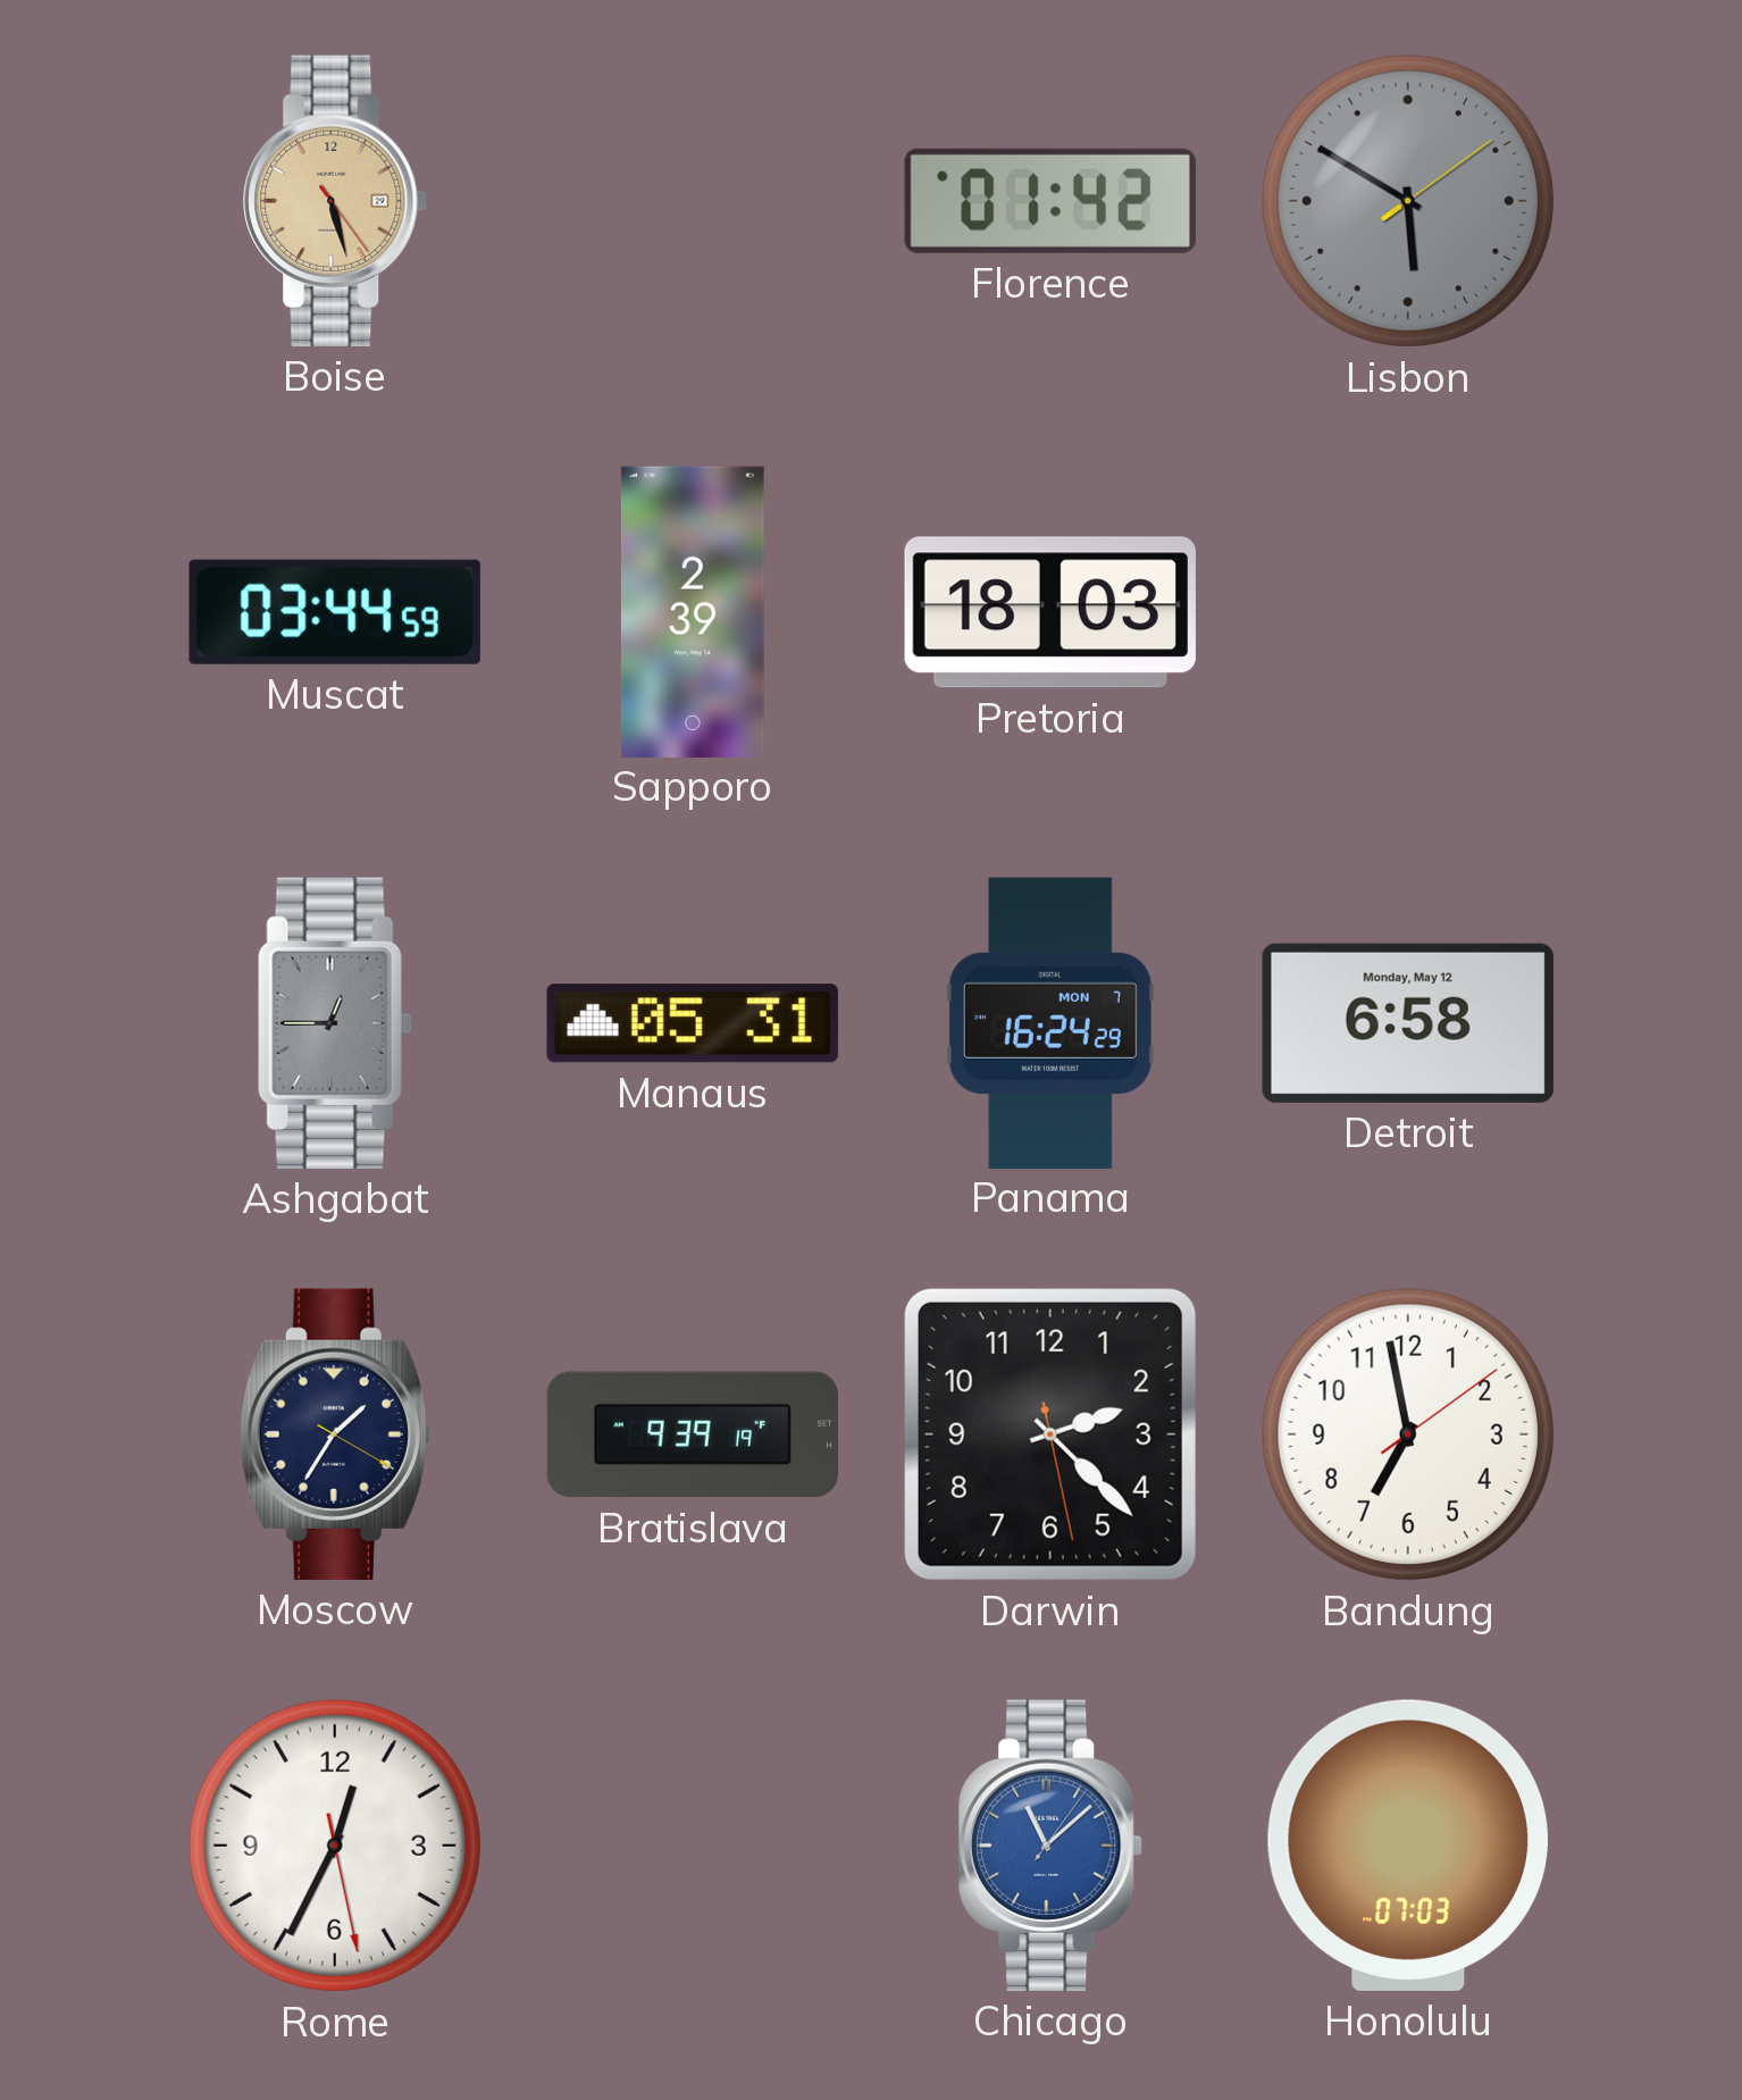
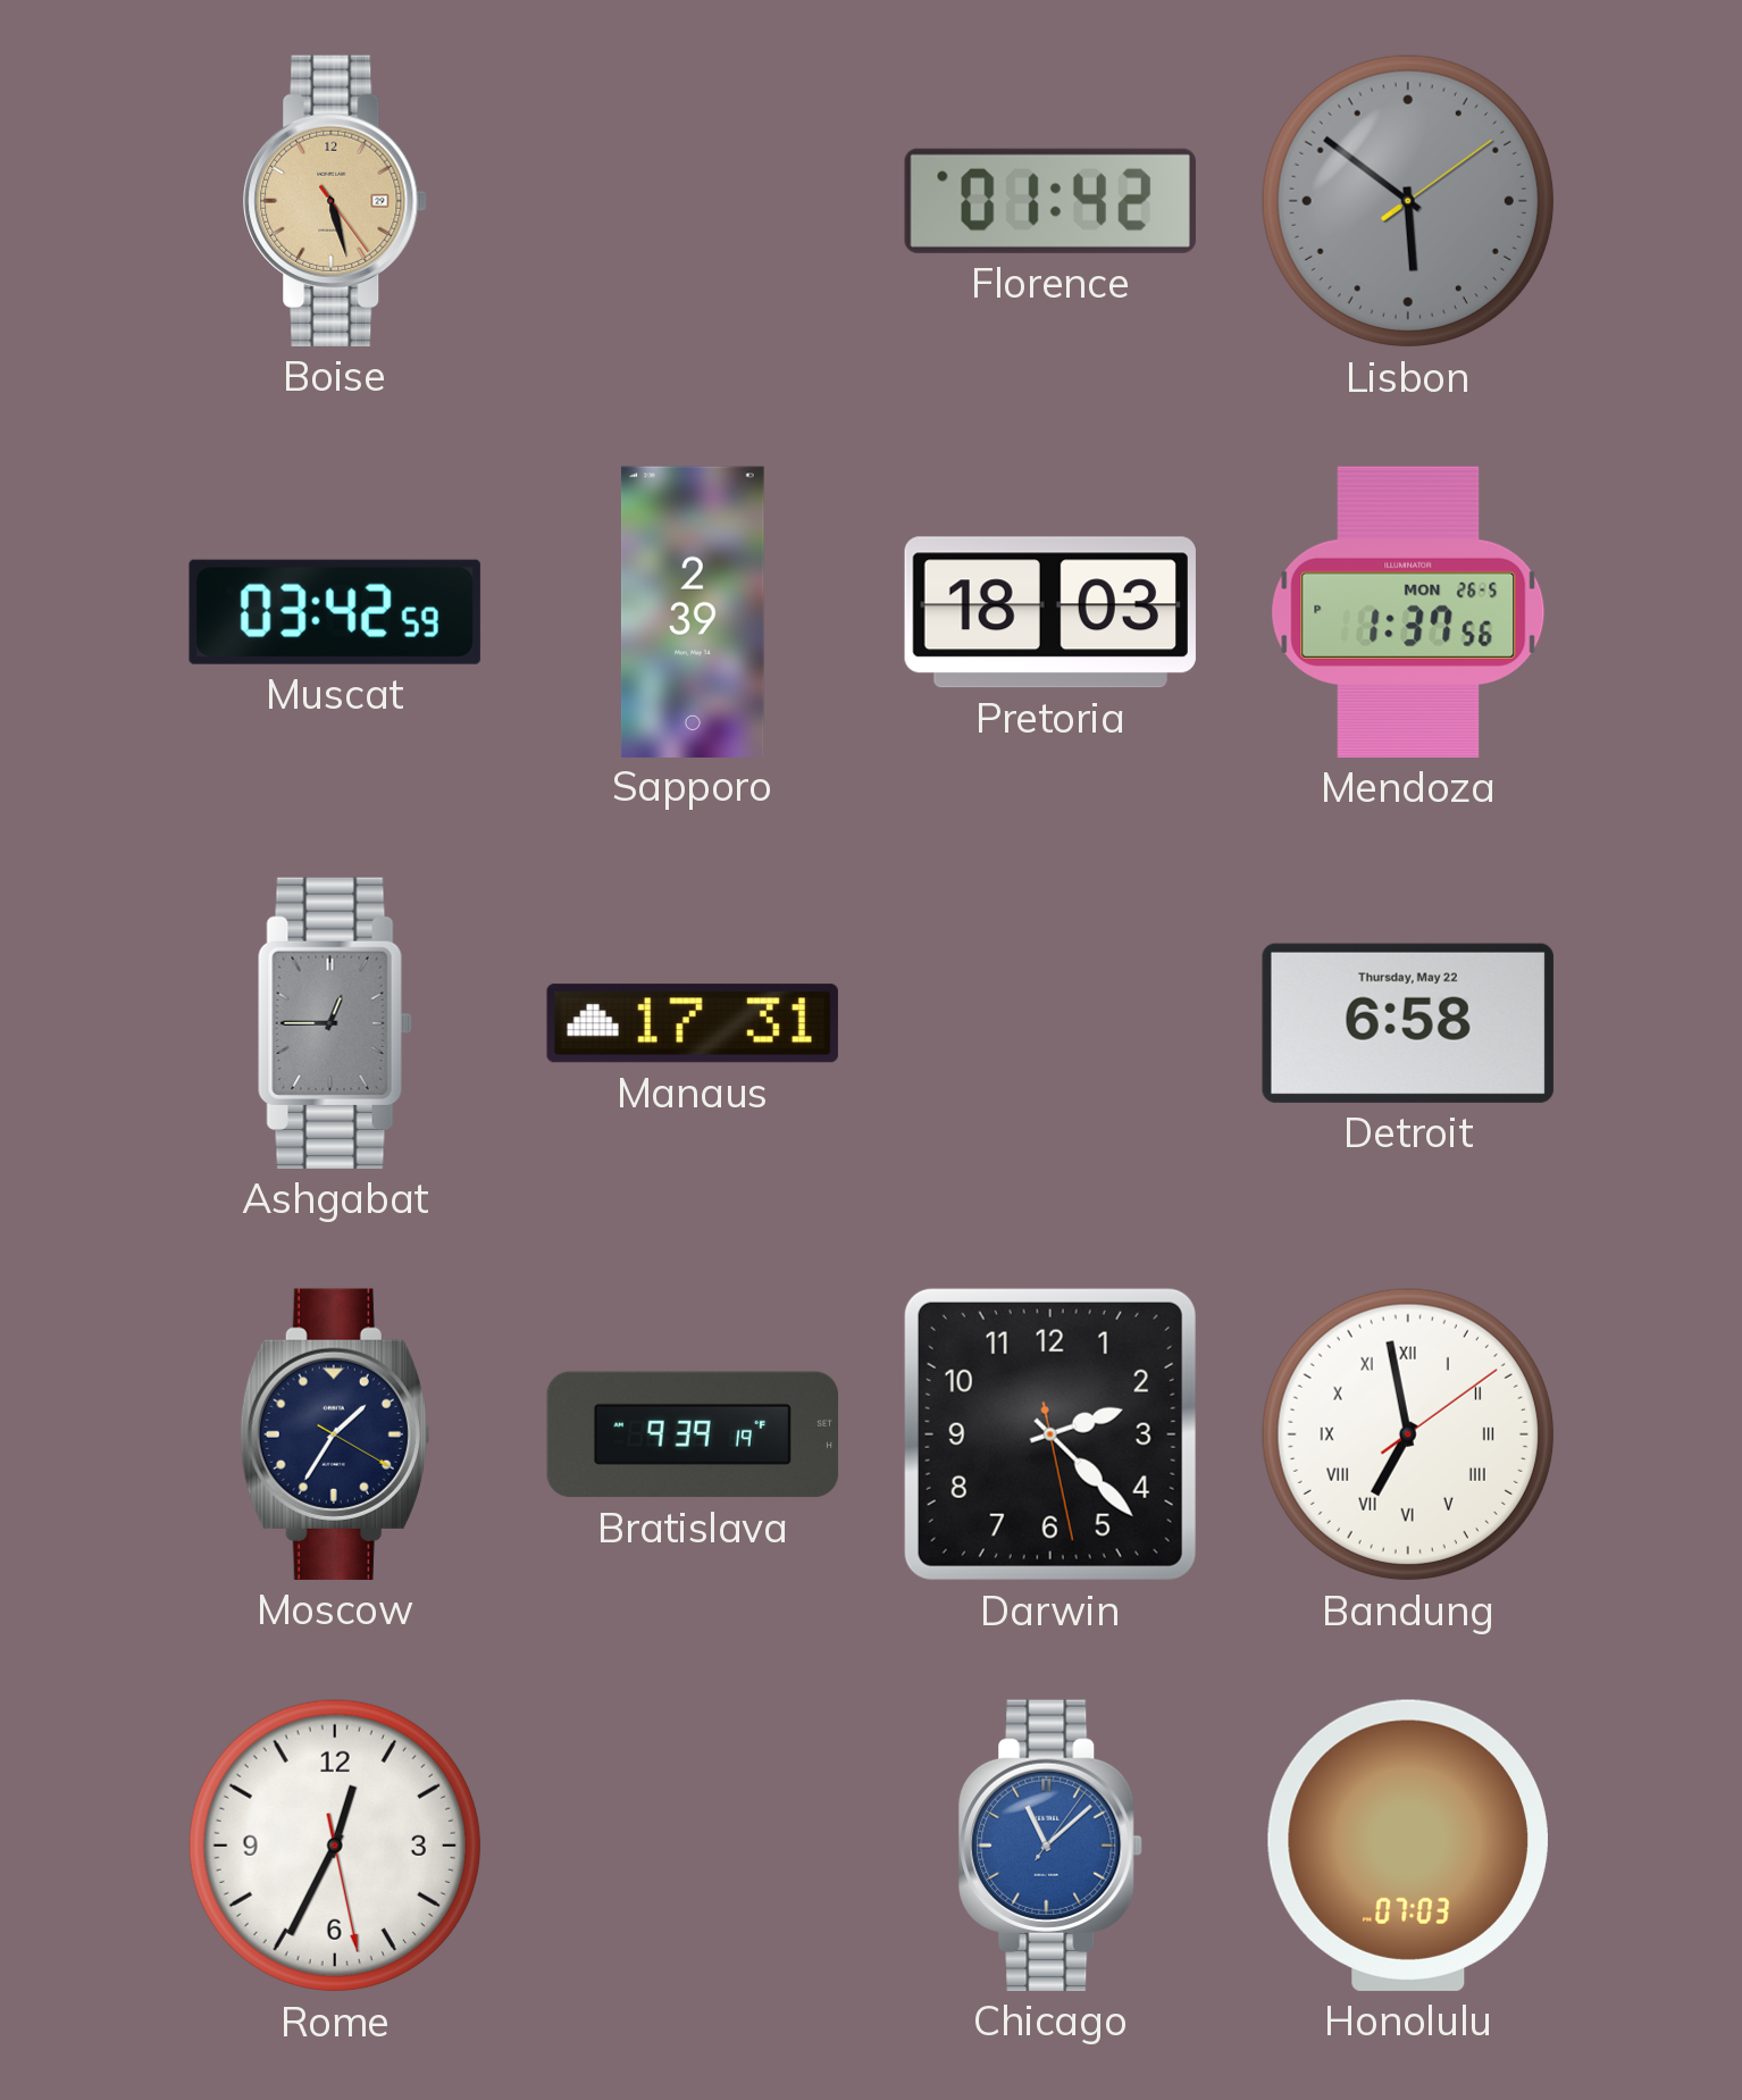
Lisbon: 5:50 -> 5:51 (1408, 201)
Muscat: 03:44 -> 03:42 (335, 612)
Mendoza: none -> 1:37 (1408, 612)
Manaus: 05:31 -> 17:31 (693, 1023)
Panama: 16:24 -> none (1050, 1022)
Detroit date: Monday, May 12 -> Thursday, May 22 (1408, 1023)
Bandung numerals: Arabic -> Roman (1408, 1434)
